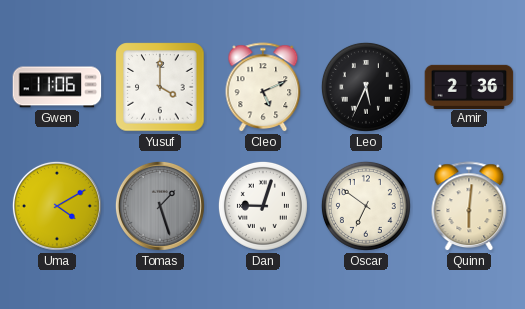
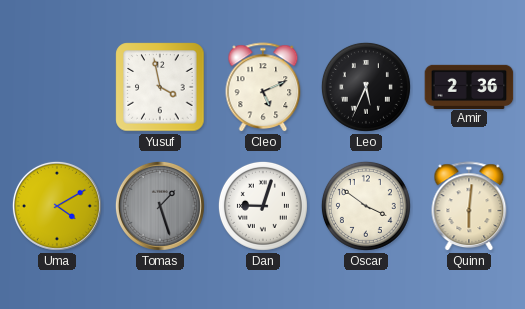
Gwen: 11:06 -> none (57, 87)
Yusuf: 4:00 -> 3:58 (160, 87)
Oscar: 6:51 -> 3:51 (366, 206)
